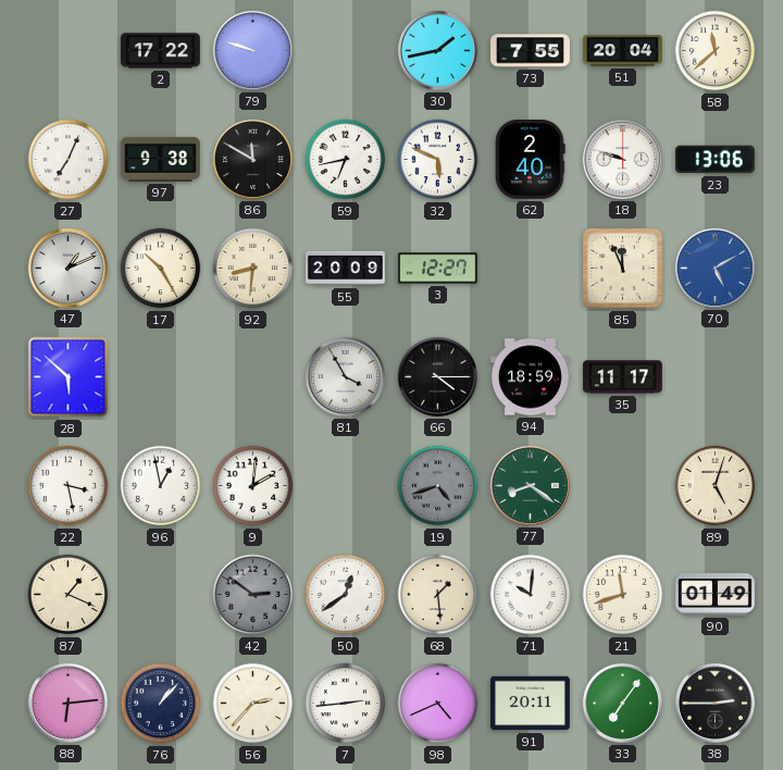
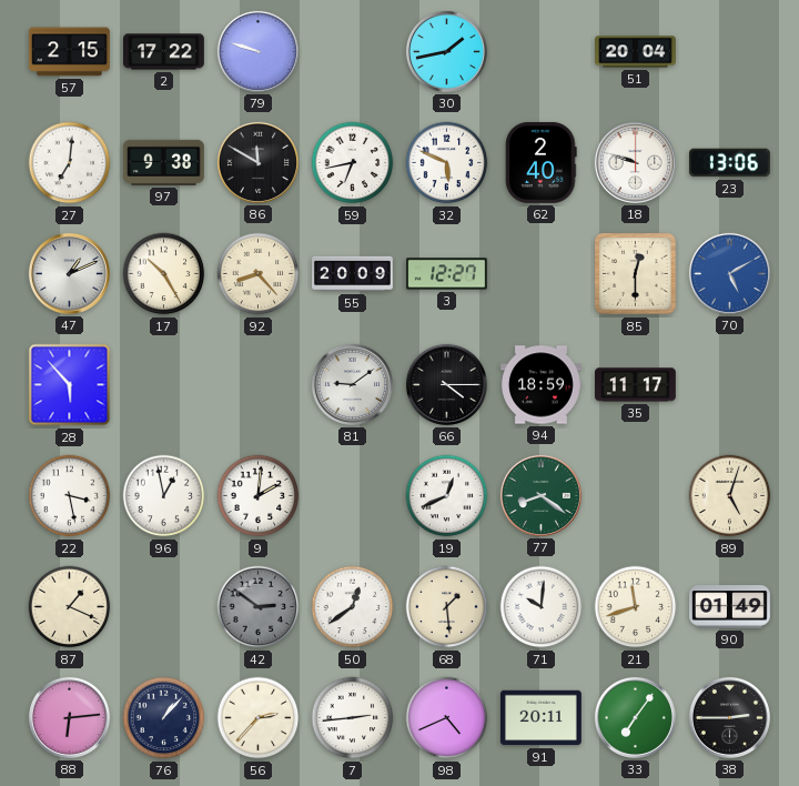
57: none -> 2:15 (69, 52)
73: 7:55 -> none (531, 51)
58: 11:38 -> none (716, 51)
27: 7:04 -> 7:01 (70, 163)
92: 8:31 -> 8:23 (259, 274)
85: 11:56 -> 12:30 (636, 274)
28: 5:52 -> 5:53 (70, 385)
81: 3:55 -> 9:09 (352, 384)
19: 4:42 -> 12:41 (447, 496)
19 dial: grey -> white (447, 496)
